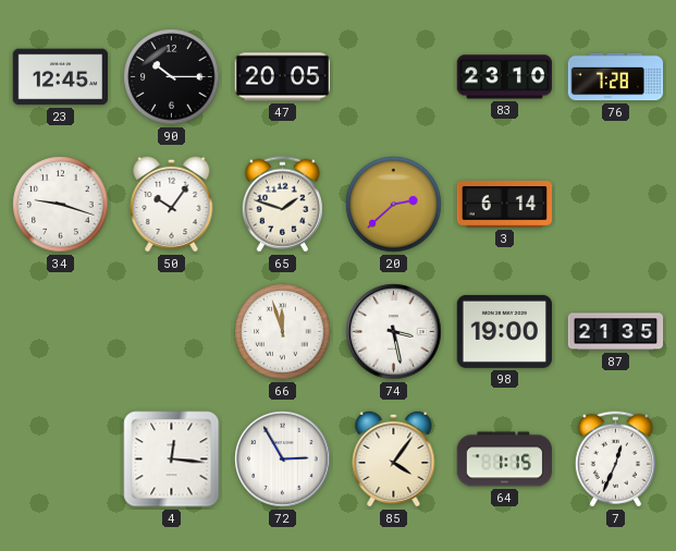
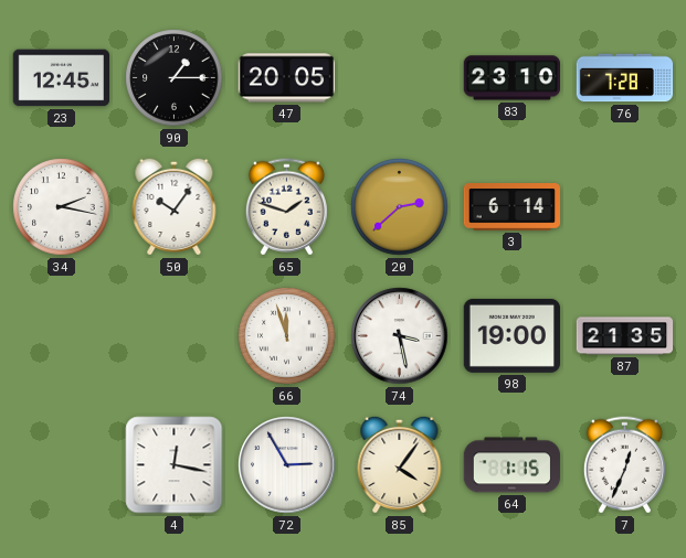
90: 10:15 -> 1:15 (175, 78)
34: 9:18 -> 2:17 (62, 207)
4: 12:16 -> 12:17 (175, 465)
